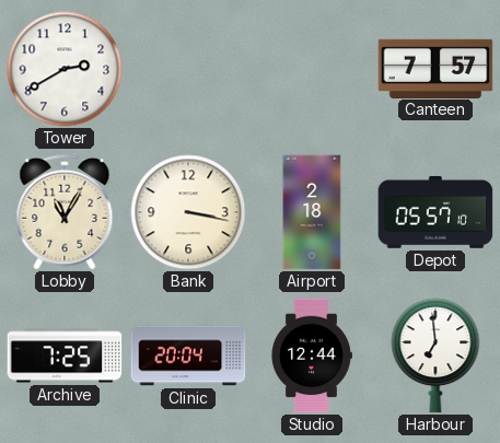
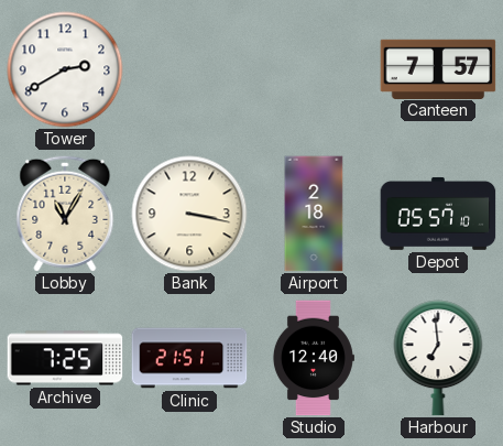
Clinic: 20:04 -> 21:51 (189, 358)
Studio: 12:44 -> 12:40 (313, 358)
